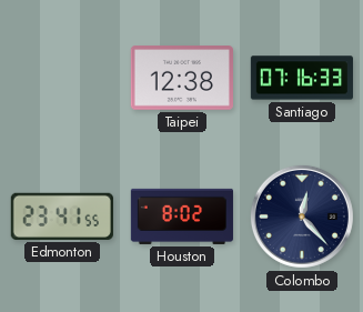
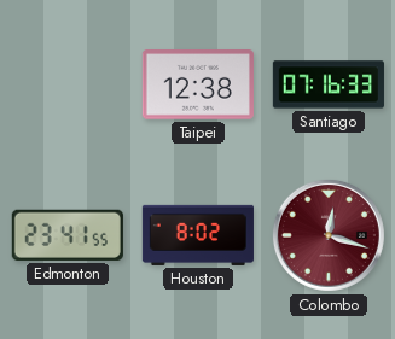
Colombo: 12:23 -> 12:18 (329, 235)
Colombo dial: navy -> burgundy (329, 235)
